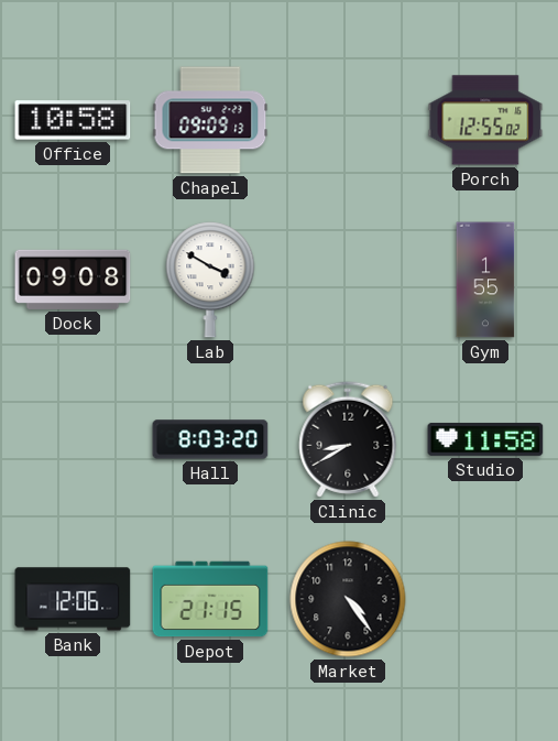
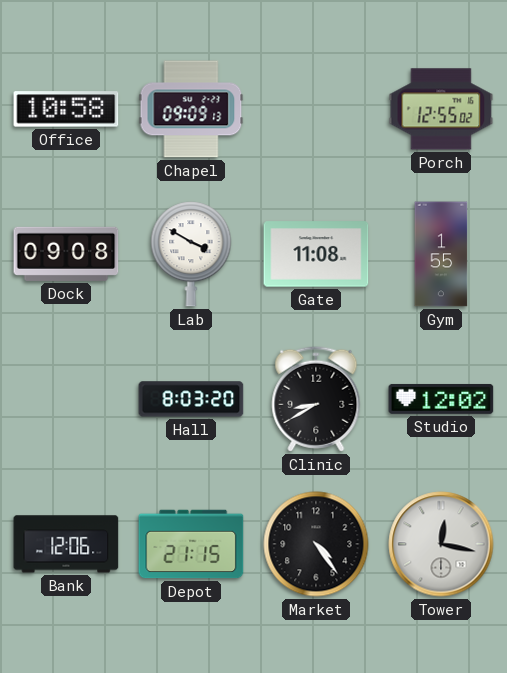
Gate: none -> 11:08 (316, 254)
Studio: 11:58 -> 12:02 (441, 399)
Tower: none -> 12:17 (441, 544)
